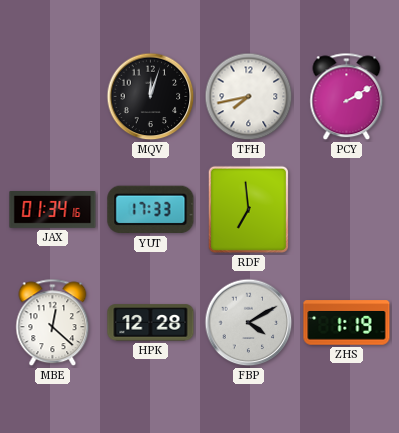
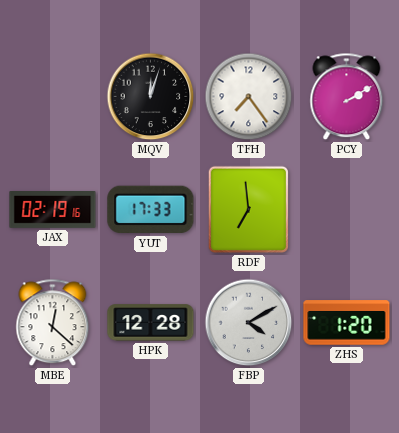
TFH: 7:43 -> 7:24 (249, 97)
JAX: 01:34 -> 02:19 (53, 210)
ZHS: 1:19 -> 1:20 (347, 323)
